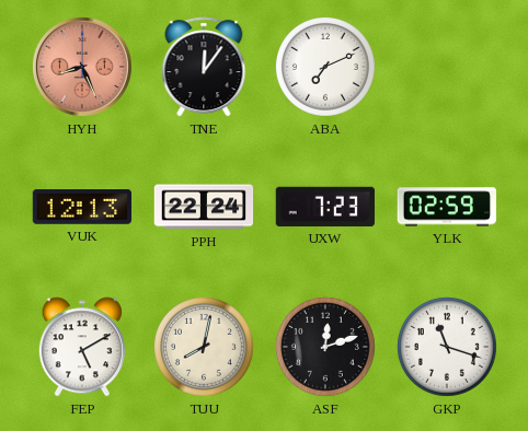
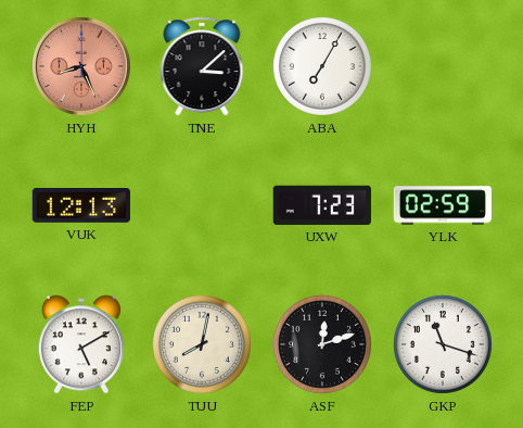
TNE: 12:06 -> 3:08 (202, 66)
ABA: 7:11 -> 7:05 (322, 66)
PPH: 22:24 -> none (204, 207)
